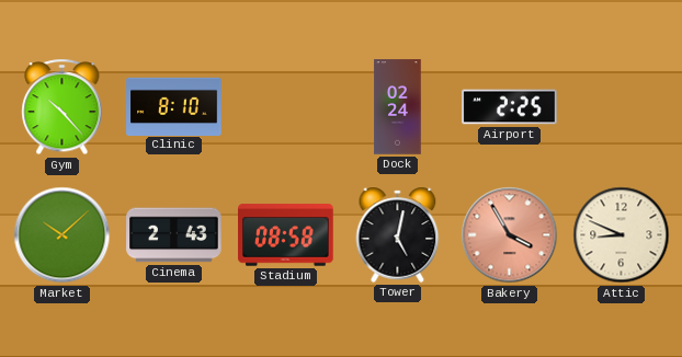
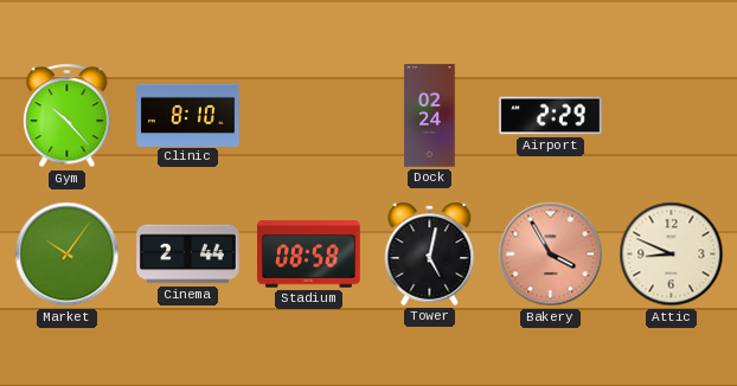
Airport: 2:25 -> 2:29 (551, 116)
Market: 10:08 -> 10:06 (68, 255)
Cinema: 2:43 -> 2:44 (188, 255)
